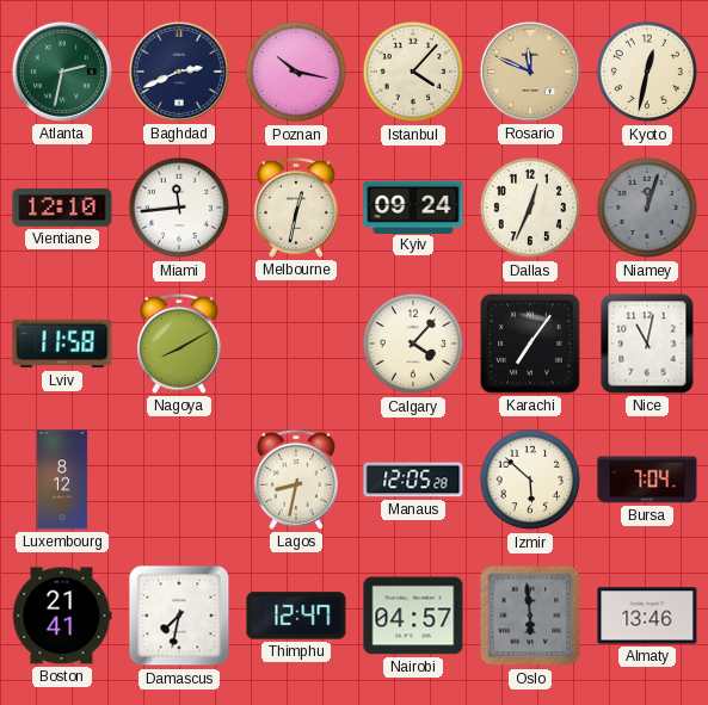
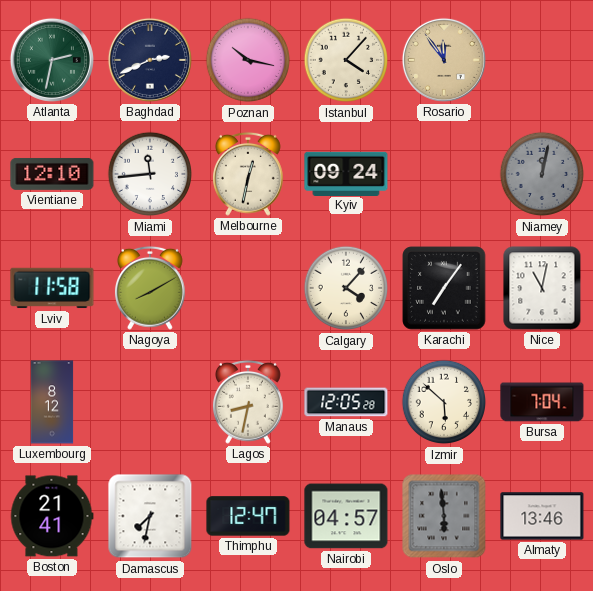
Rosario: 11:49 -> 11:54 (444, 60)
Kyoto: 12:32 -> none (647, 72)
Dallas: 12:34 -> none (530, 208)
Niamey: 12:03 -> 12:02 (542, 174)
